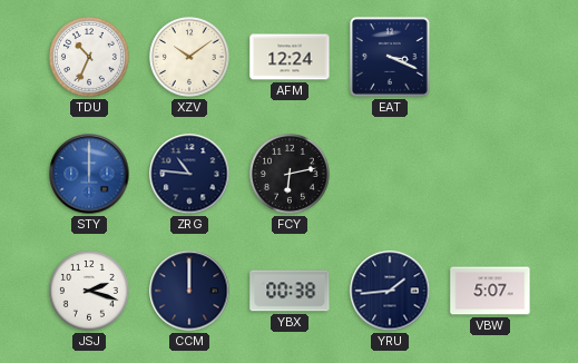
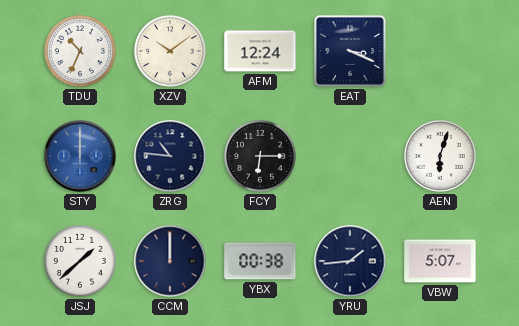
FCY: 6:13 -> 6:15 (261, 157)
AEN: none -> 6:03 (441, 157)
JSJ: 2:18 -> 1:38 (81, 262)
